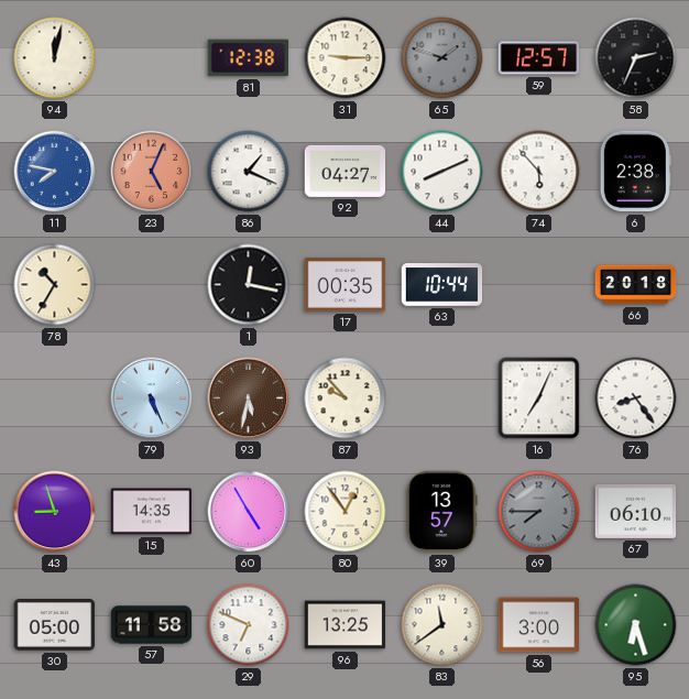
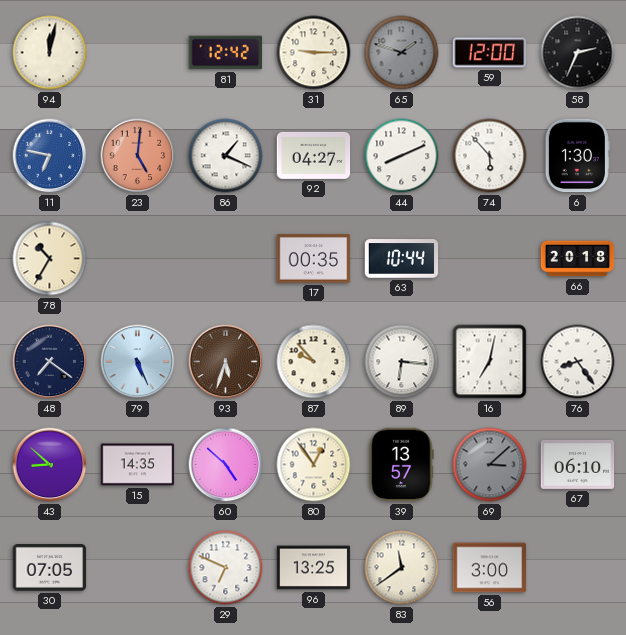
81: 12:38 -> 12:42 (226, 53)
59: 12:57 -> 12:00 (490, 53)
11: 7:47 -> 6:47 (50, 156)
23: 5:04 -> 5:01 (138, 156)
6: 2:38 -> 1:30 (577, 156)
1: 12:17 -> none (249, 285)
48: none -> 7:21 (50, 362)
93: 5:32 -> 5:33 (226, 362)
89: none -> 6:16 (402, 362)
16: 7:04 -> 7:02 (490, 362)
43: 8:57 -> 8:52 (50, 465)
60: 4:55 -> 4:52 (226, 465)
69: 7:45 -> 3:08 (490, 465)
30: 05:00 -> 07:05 (50, 568)
57: 11:58 -> none (152, 625)
95: 6:27 -> none (636, 625)
